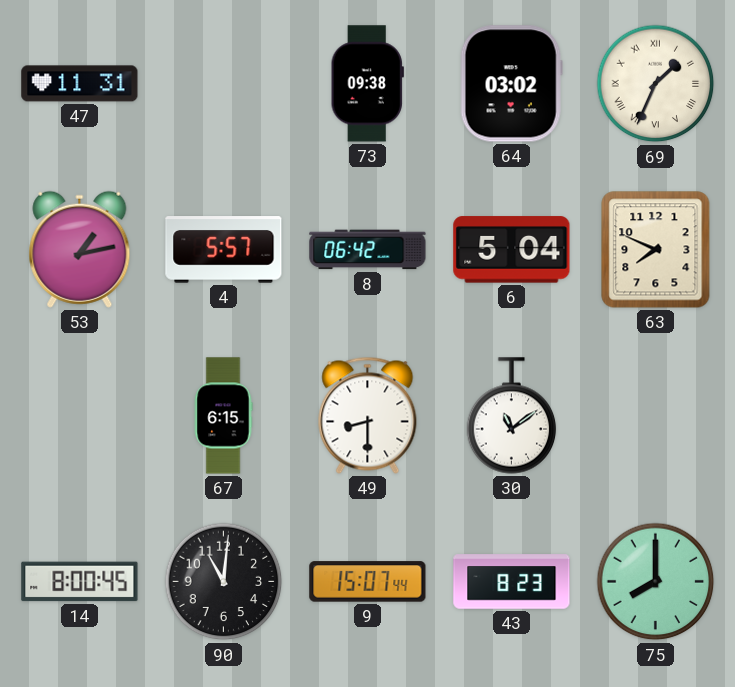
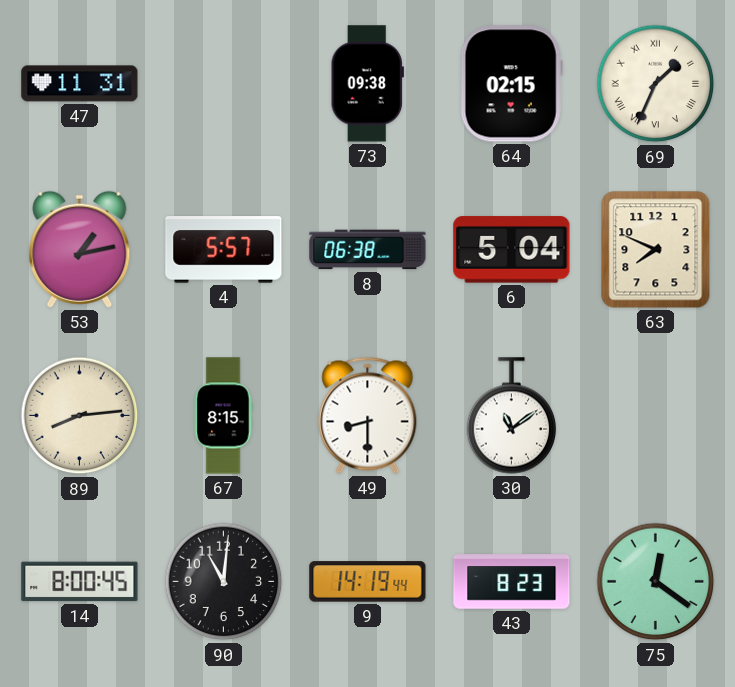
64: 03:02 -> 02:15 (511, 84)
8: 06:42 -> 06:38 (368, 250)
89: none -> 8:14 (80, 416)
67: 6:15 -> 8:15 (223, 416)
9: 15:07 -> 14:19 (368, 582)
75: 8:00 -> 12:21 (656, 582)
